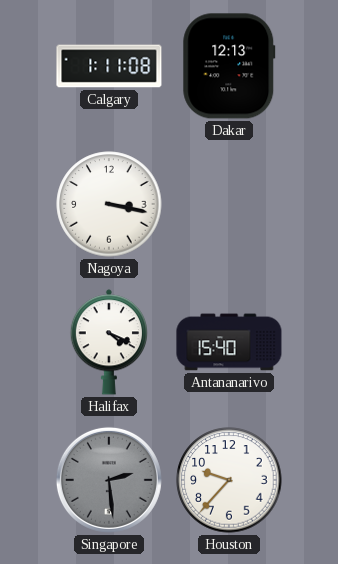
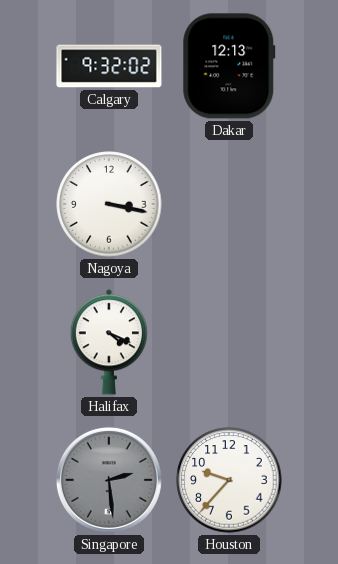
Calgary: 1:11 -> 9:32 (109, 66)
Antananarivo: 15:40 -> none (229, 342)
